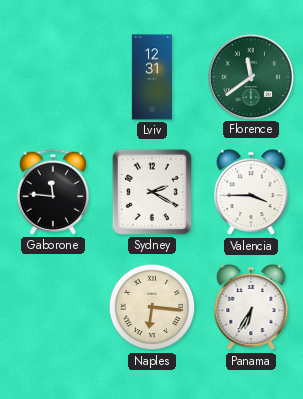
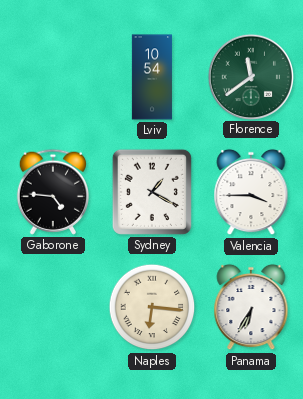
Lviv: 12:31 -> 10:54 (152, 77)
Gaborone: 11:46 -> 4:46 (53, 192)
Sydney: 2:20 -> 1:20 (152, 192)
